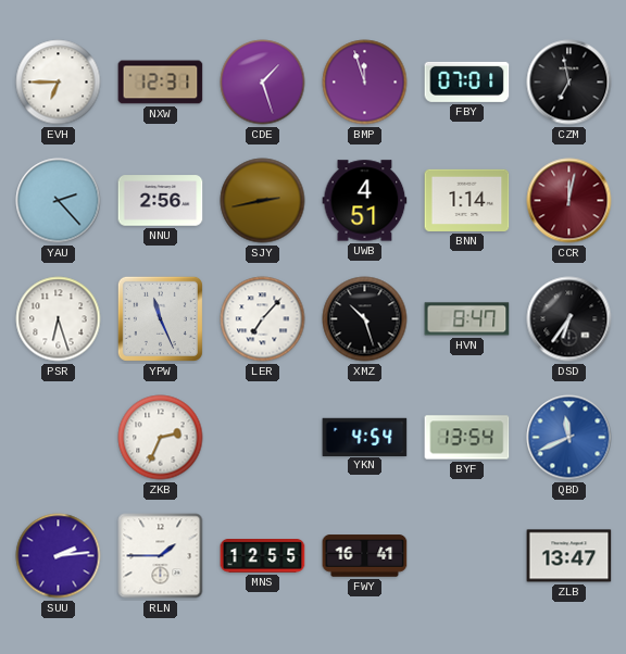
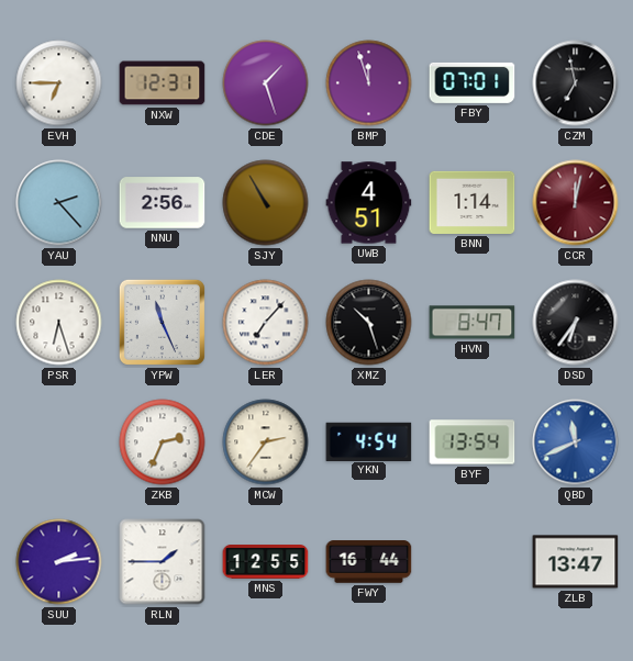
SJY: 2:43 -> 10:55 (266, 203)
MCW: none -> 2:36 (266, 442)
FWY: 16:41 -> 16:44 (369, 562)
